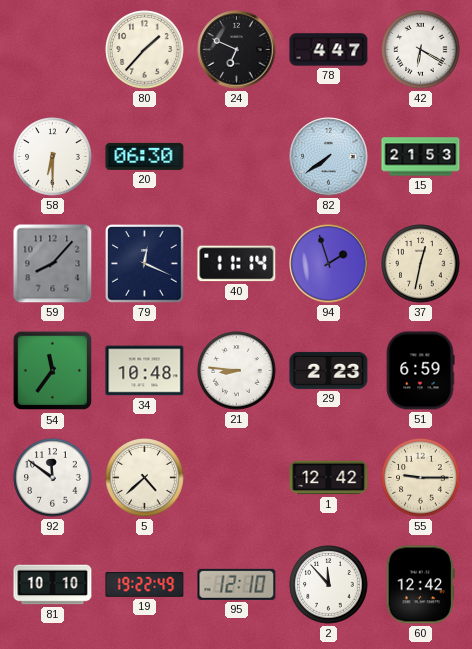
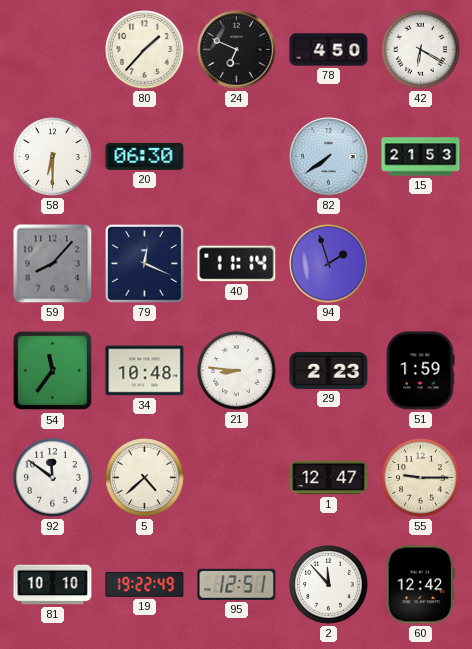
78: 4:47 -> 4:50 (329, 50)
37: 12:32 -> none (421, 264)
51: 6:59 -> 1:59 (420, 371)
1: 12:42 -> 12:47 (329, 478)
95: 12:10 -> 12:51 (237, 584)
